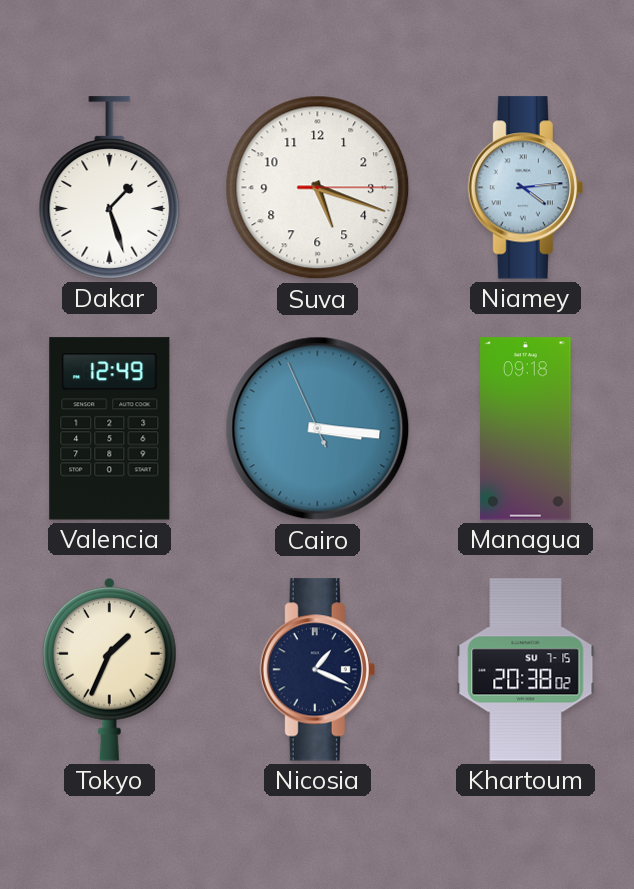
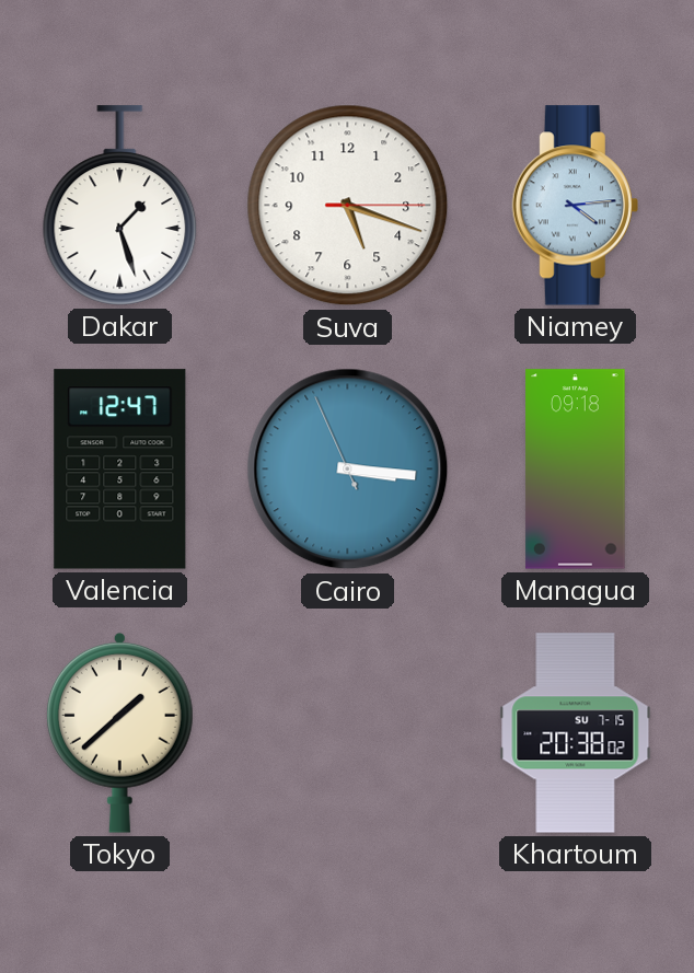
Valencia: 12:49 -> 12:47 (120, 470)
Tokyo: 1:34 -> 1:38 (119, 732)
Nicosia: 1:19 -> none (317, 670)
